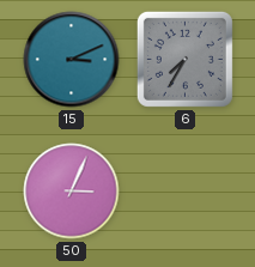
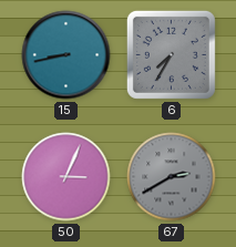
15: 3:11 -> 8:43 (66, 55)
67: none -> 2:40 (172, 177)
